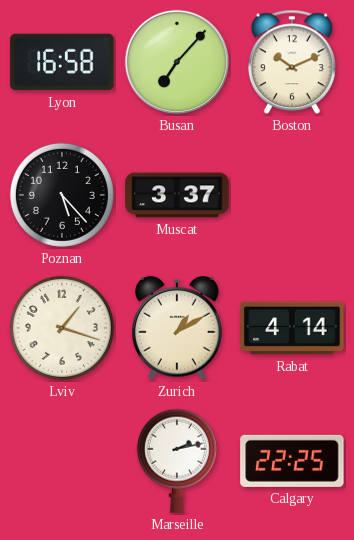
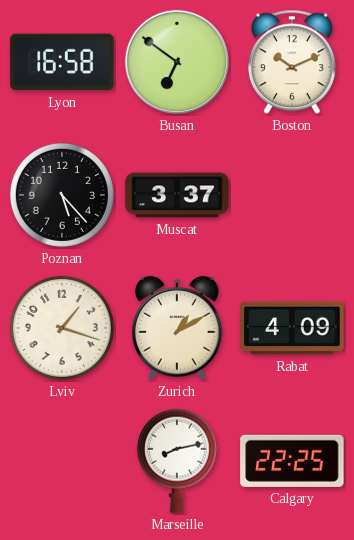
Busan: 7:07 -> 6:51 (177, 62)
Rabat: 4:14 -> 4:09 (292, 328)
Marseille: 2:13 -> 8:13 (177, 461)
